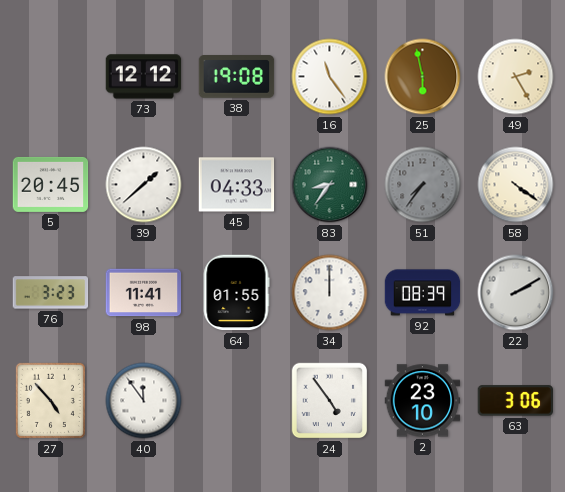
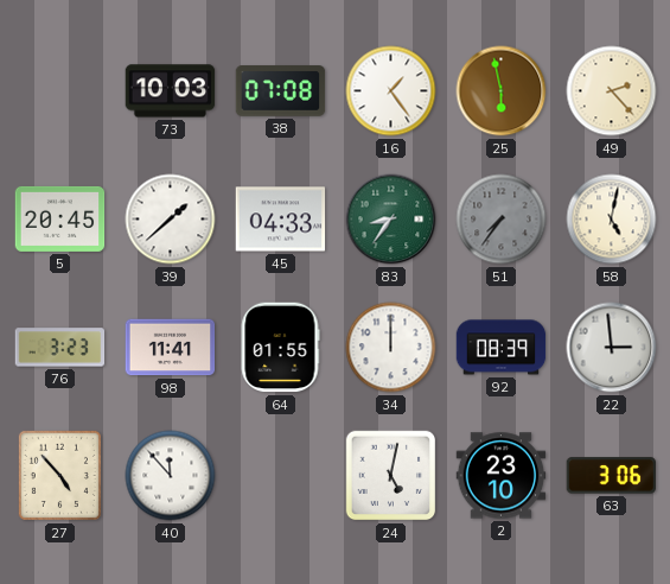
73: 12:12 -> 10:03 (171, 91)
38: 19:08 -> 07:08 (281, 91)
16: 11:24 -> 1:24 (391, 91)
49: 2:25 -> 2:23 (612, 91)
58: 4:21 -> 5:02 (612, 220)
22: 2:10 -> 2:59 (612, 348)
40: 11:54 -> 11:53 (171, 476)
24: 4:54 -> 5:02 (391, 476)
